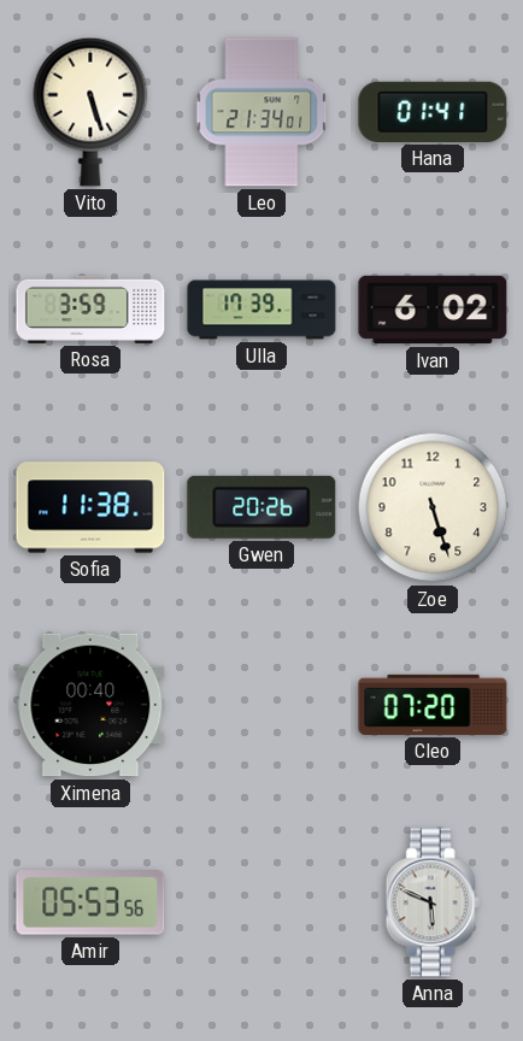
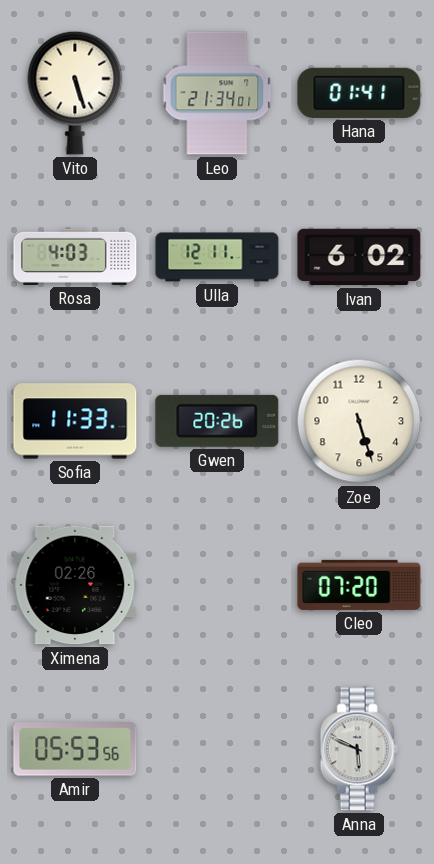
Rosa: 3:59 -> 4:03 (75, 257)
Ulla: 17:39 -> 12:11 (217, 257)
Sofia: 11:38 -> 11:33 (75, 421)
Ximena: 00:40 -> 02:26 (75, 585)
